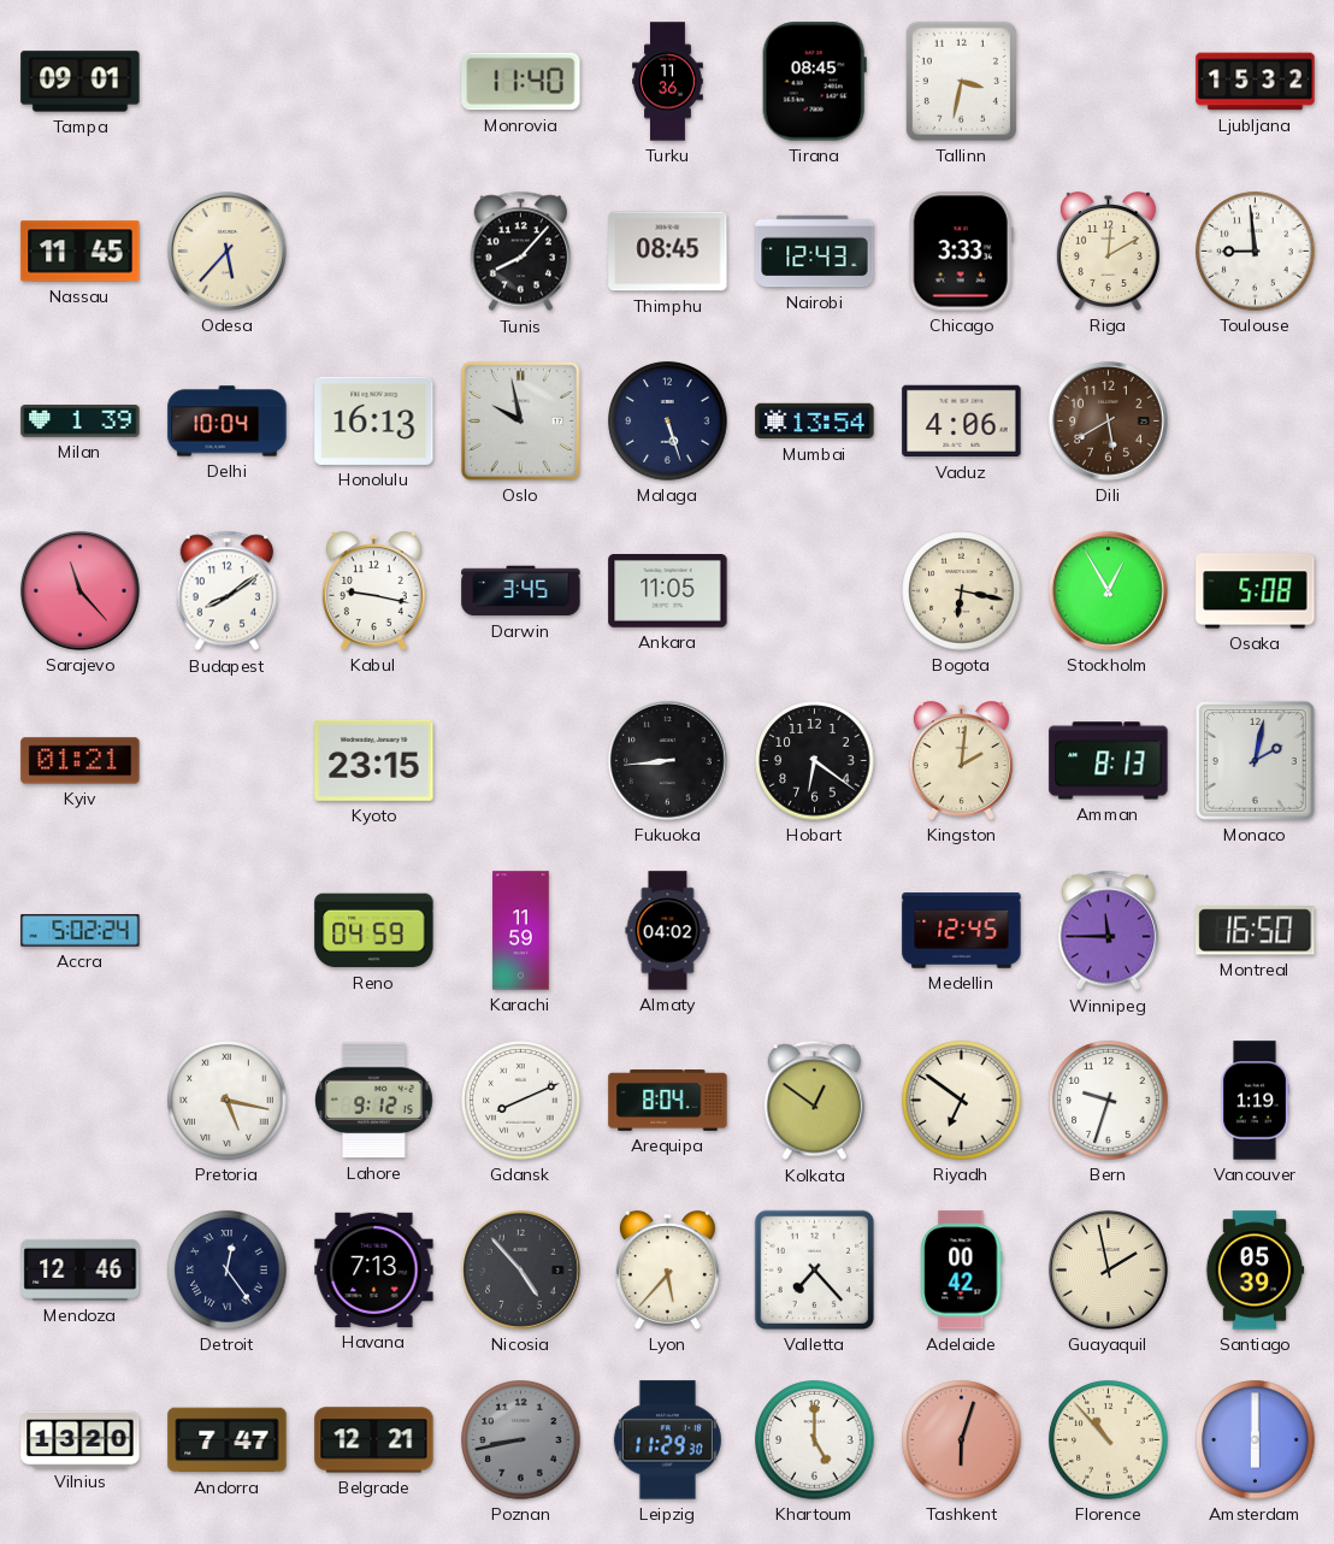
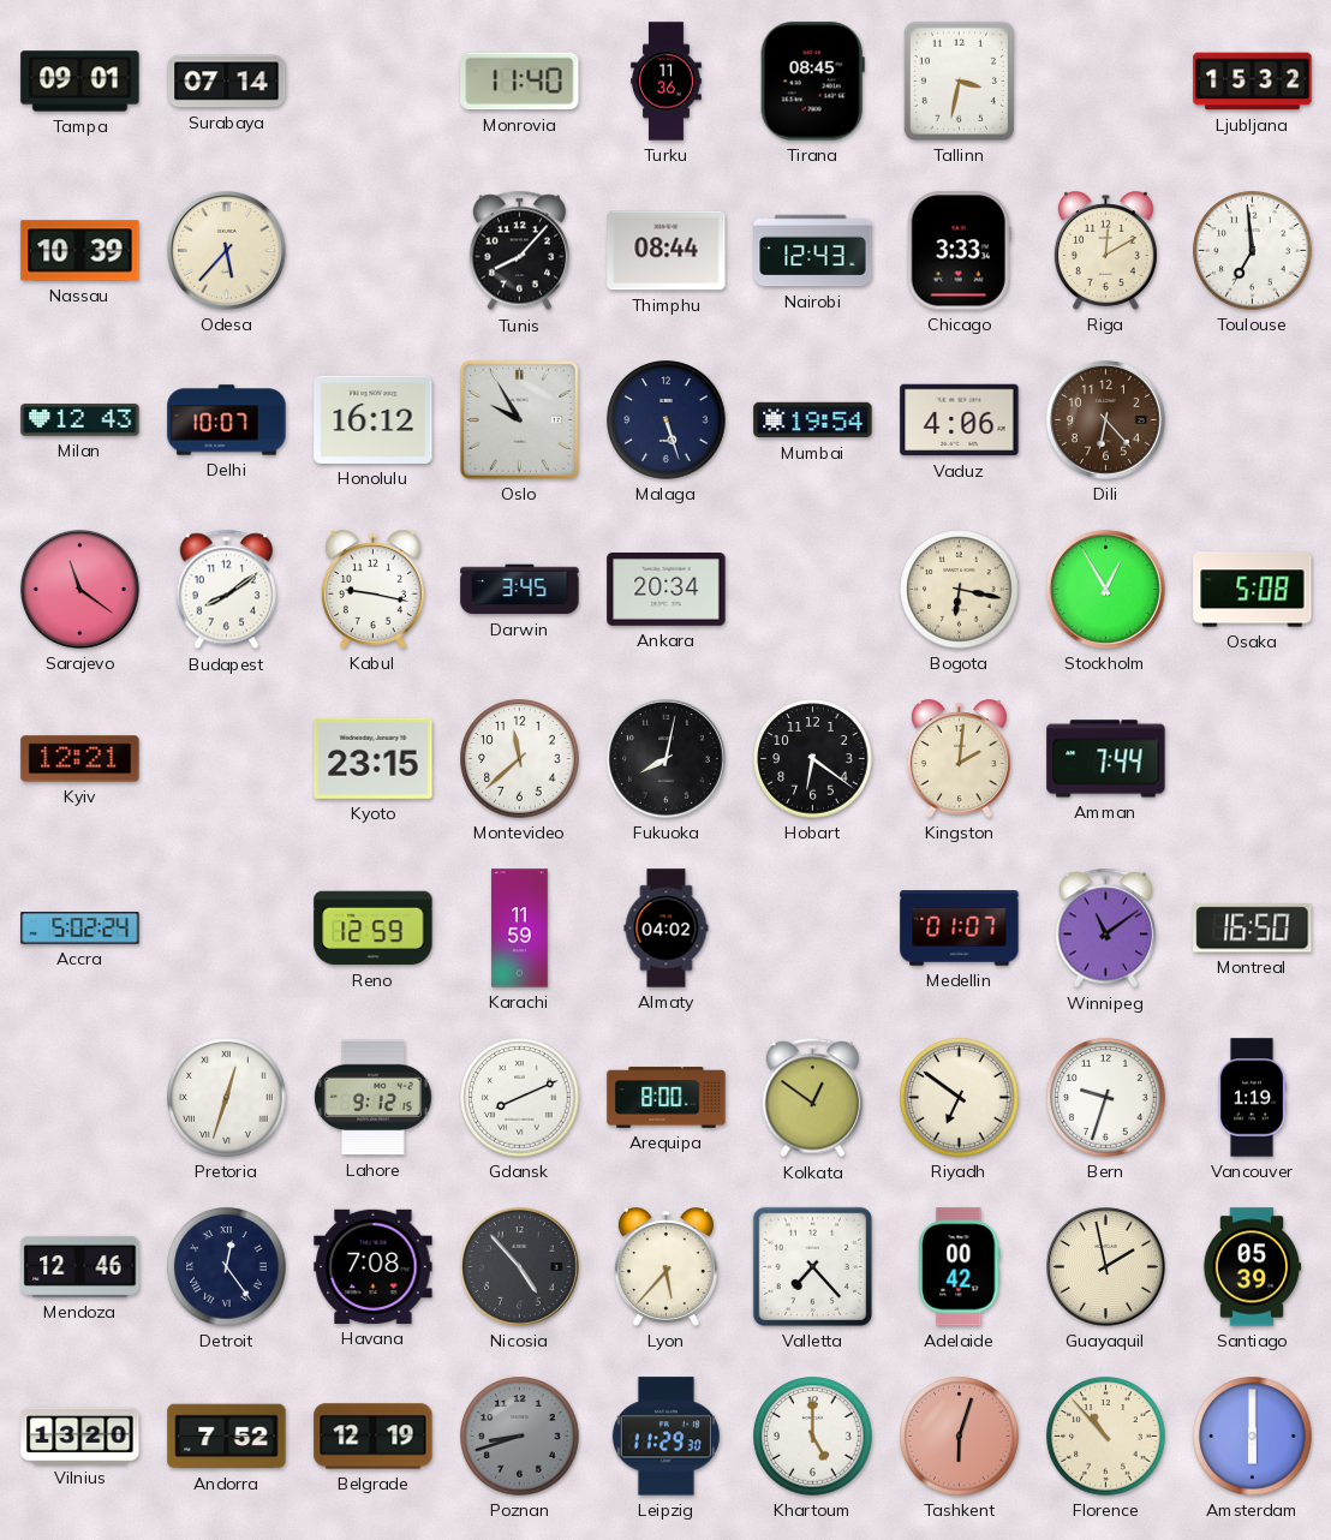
Surabaya: none -> 07:14 (227, 82)
Nassau: 11:45 -> 10:39 (80, 251)
Thimphu: 08:45 -> 08:44 (667, 251)
Toulouse: 8:59 -> 6:59 (1253, 251)
Milan: 1:39 -> 12:43 (80, 420)
Delhi: 10:04 -> 10:07 (227, 420)
Honolulu: 16:13 -> 16:12 (374, 419)
Oslo: 9:58 -> 9:55 (519, 419)
Mumbai: 13:54 -> 19:54 (813, 420)
Dili: 5:40 -> 6:23 (1106, 420)
Sarajevo: 11:23 -> 11:21 (80, 590)
Ankara: 11:05 -> 20:34 (667, 590)
Kyiv: 01:21 -> 12:21 (80, 759)
Montevideo: none -> 11:38 (520, 759)
Fukuoka: 8:44 -> 8:02 (667, 759)
Amman: 8:13 -> 7:44 (1106, 759)
Monaco: 2:02 -> none (1255, 760)
Reno: 04:59 -> 12:59 (374, 929)
Medellin: 12:45 -> 01:07 (960, 929)
Winnipeg: 11:45 -> 11:09 (1106, 929)
Pretoria: 5:17 -> 12:33 (227, 1098)
Arequipa: 8:04 -> 8:00 (667, 1098)
Havana: 7:13 -> 7:08 (374, 1266)
Andorra: 7:47 -> 7:52 (227, 1437)
Belgrade: 12:21 -> 12:19 (374, 1437)
Poznan: 8:43 -> 8:42 (520, 1437)
